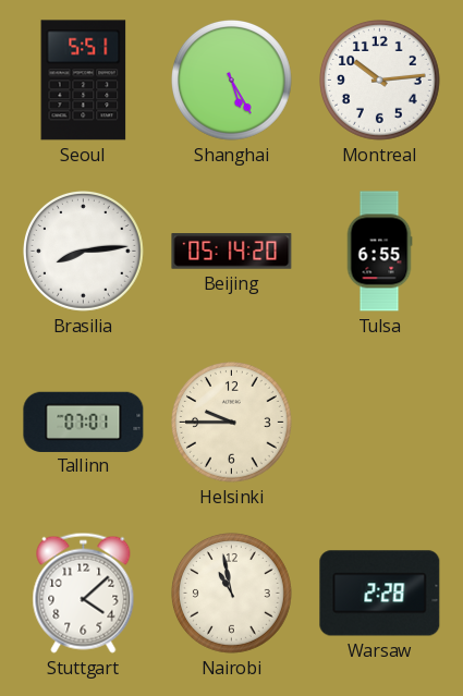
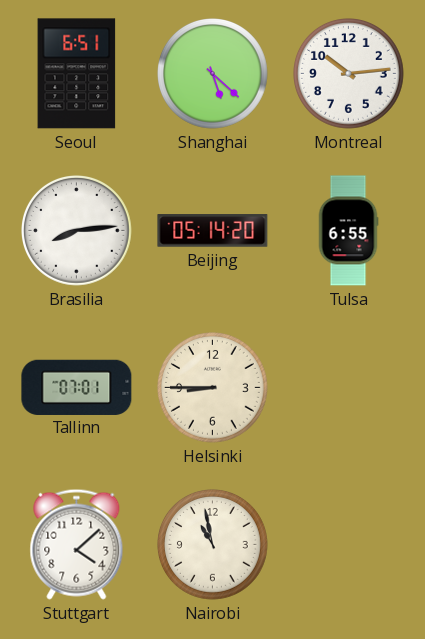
Seoul: 5:51 -> 6:51 (77, 74)
Shanghai: 5:25 -> 5:22 (213, 74)
Helsinki: 9:45 -> 8:45 (213, 388)
Warsaw: 2:28 -> none (380, 594)
